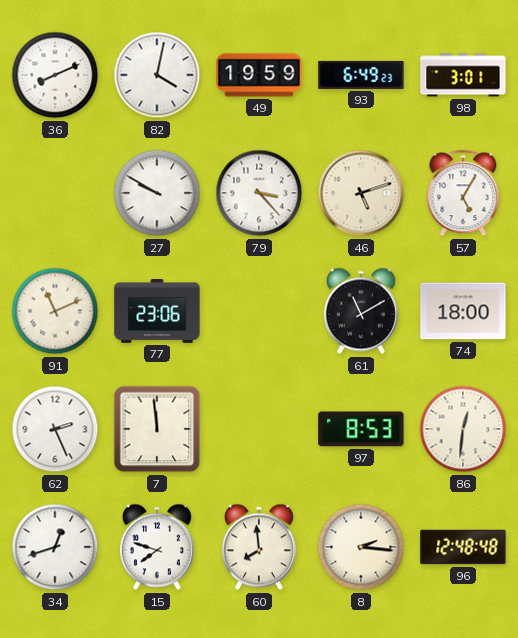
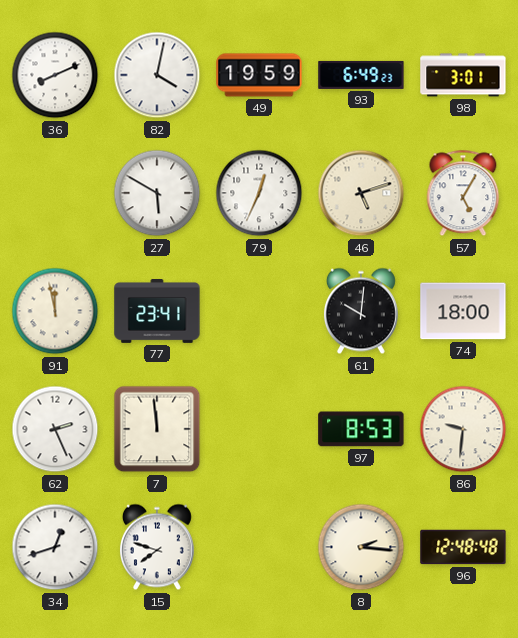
27: 9:50 -> 5:50 (157, 193)
79: 3:23 -> 12:34 (259, 193)
91: 11:11 -> 11:58 (55, 311)
77: 23:06 -> 23:41 (157, 312)
61: 11:10 -> 10:01 (361, 311)
86: 12:31 -> 9:31 (463, 429)
60: 7:59 -> none (259, 547)
